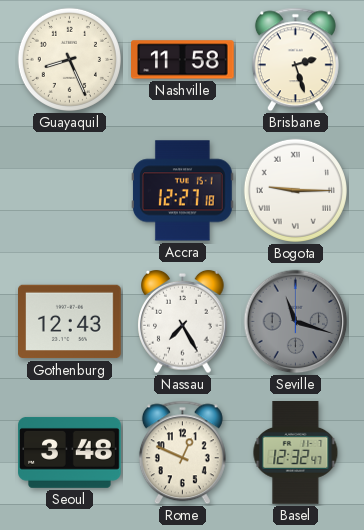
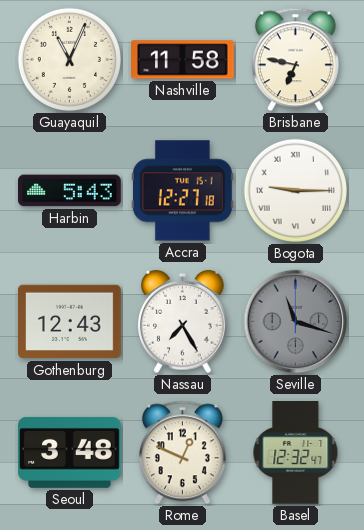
Guayaquil: 8:26 -> 11:04 (69, 59)
Brisbane: 2:27 -> 6:47 (295, 60)
Harbin: none -> 5:43 (70, 191)
